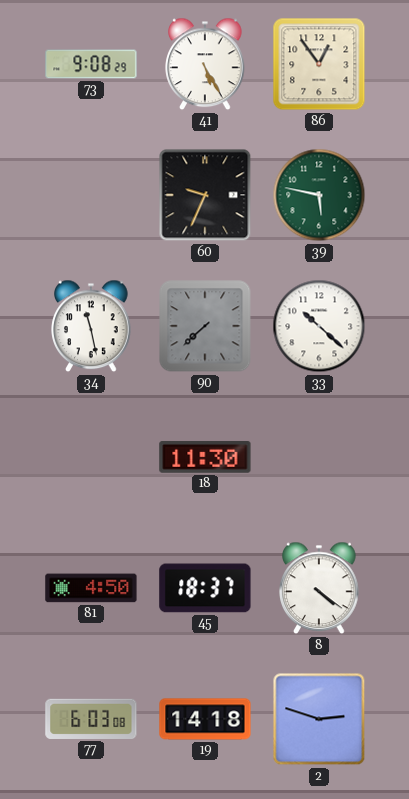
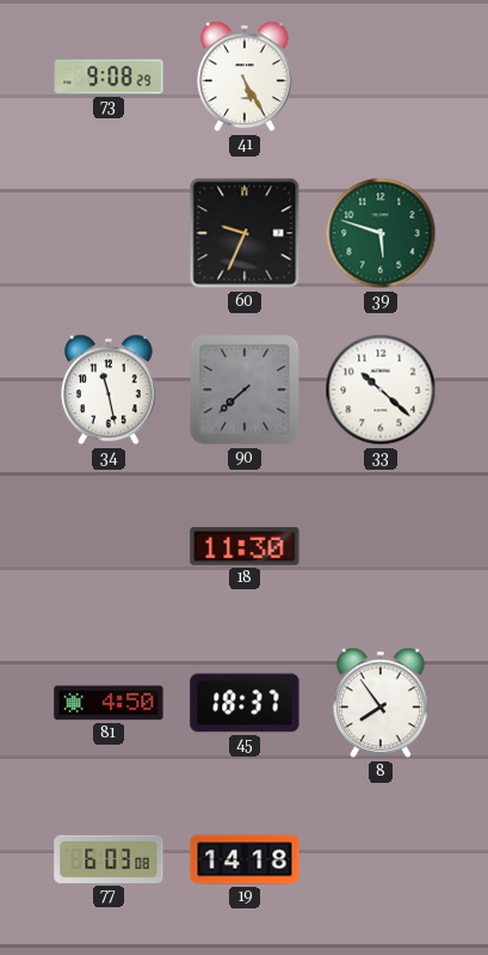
86: 12:54 -> none (319, 64)
39: 5:47 -> 5:48 (381, 233)
8: 4:21 -> 7:54 (381, 703)
2: 2:48 -> none (319, 719)
